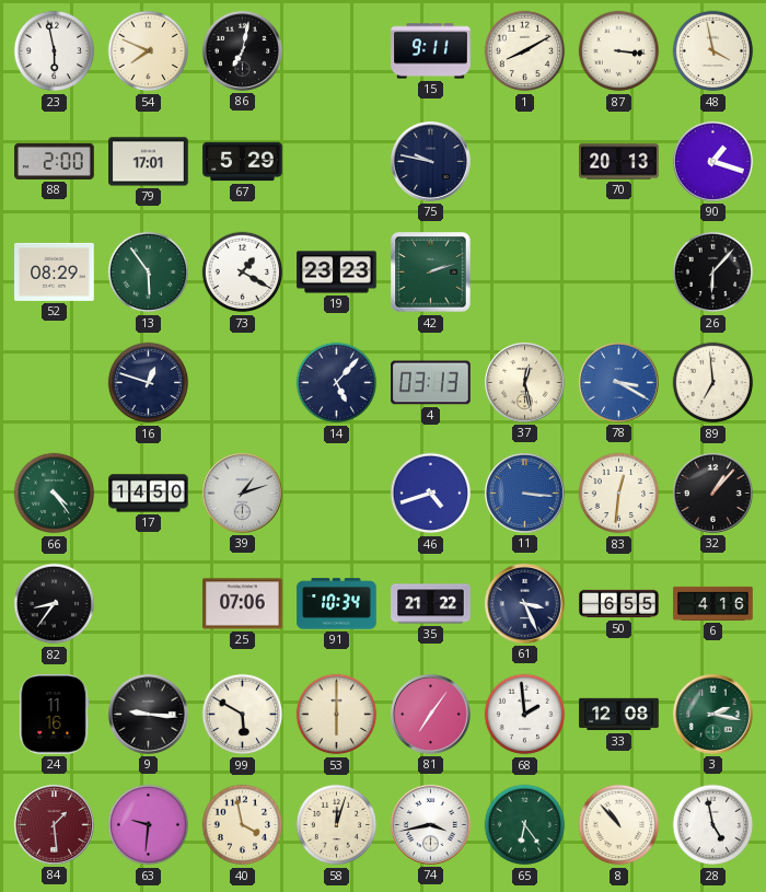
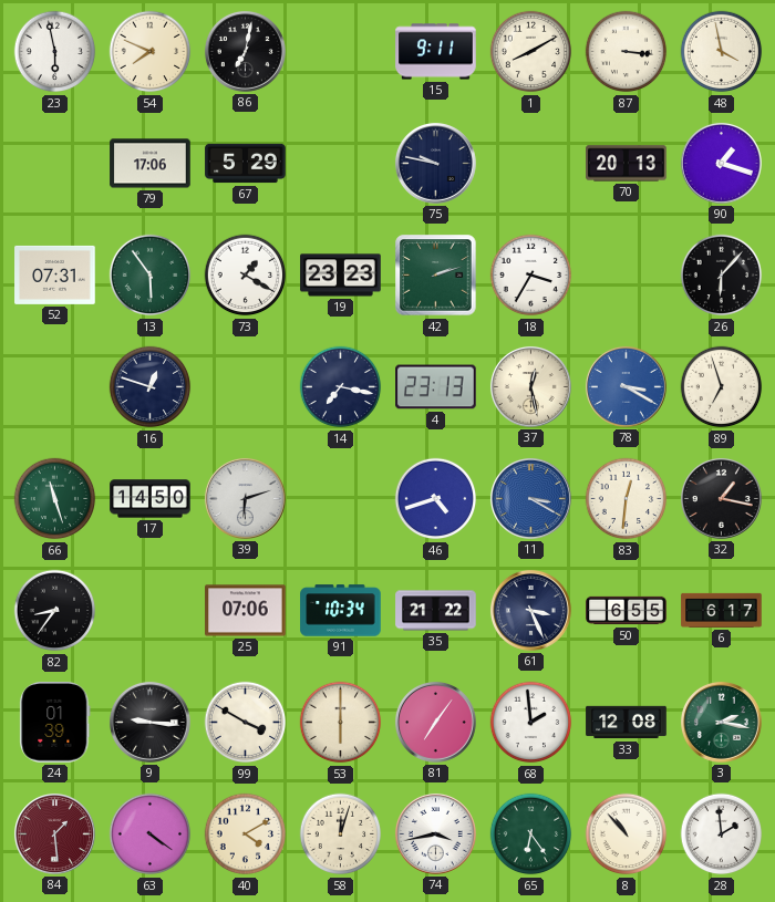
88: 2:00 -> none (55, 161)
79: 17:01 -> 17:06 (151, 164)
52: 08:29 -> 07:31 (55, 274)
18: none -> 3:35 (531, 276)
14: 5:07 -> 7:17 (341, 387)
4: 03:13 -> 23:13 (436, 387)
89: 6:59 -> 6:57 (722, 387)
66: 4:24 -> 11:27 (55, 499)
39: 1:12 -> 6:12 (245, 498)
11: 3:16 -> 3:20 (530, 498)
32: 1:07 -> 1:17 (721, 498)
6: 4:16 -> 6:17 (722, 610)
24: 11:16 -> 01:39 (55, 723)
99: 5:50 -> 3:50 (246, 723)
63: 9:31 -> 4:21 (151, 834)
40: 3:58 -> 4:10 (246, 834)
28: 4:58 -> 1:59 (722, 834)
